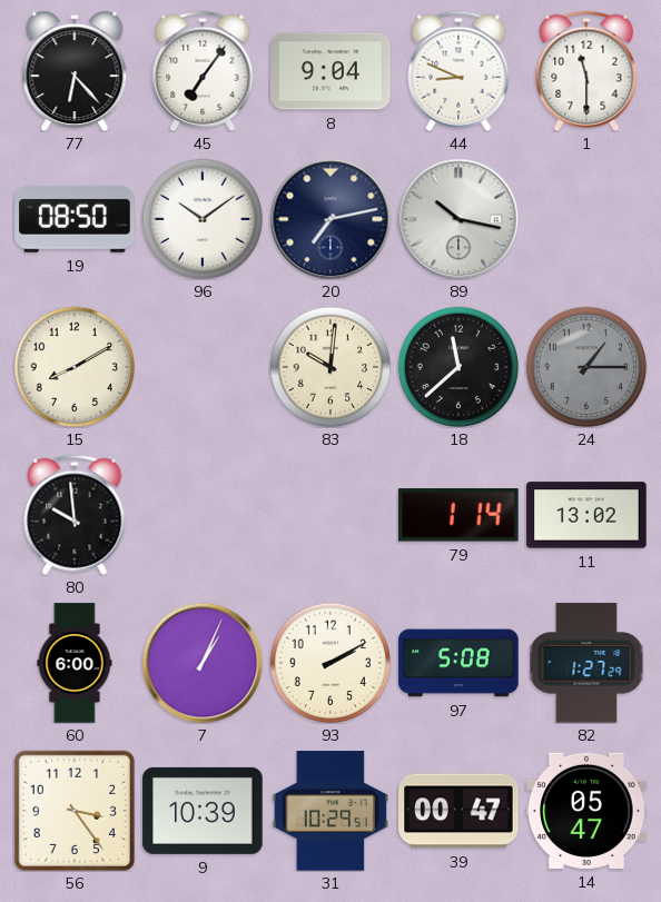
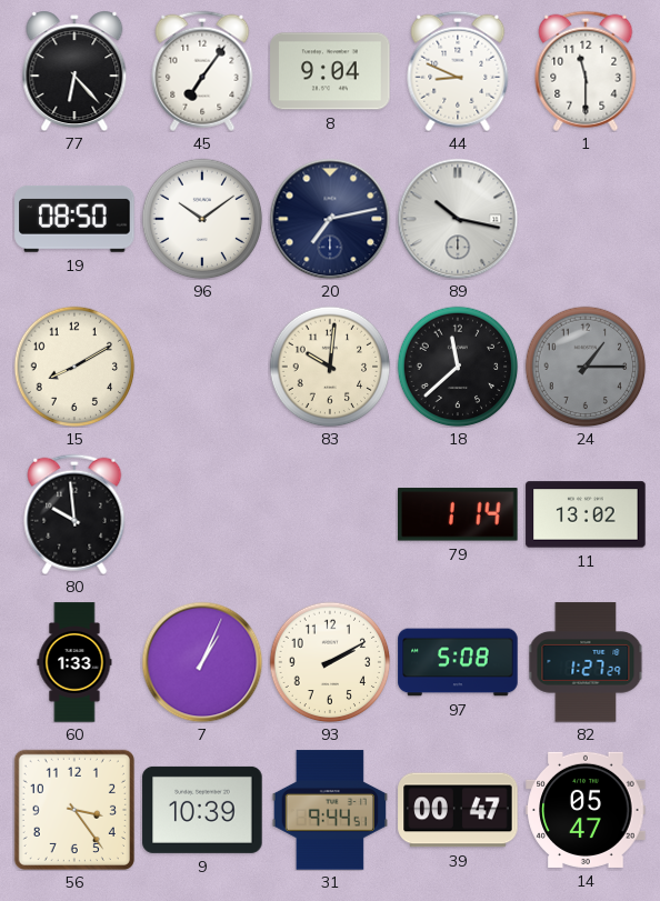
60: 6:00 -> 1:33 (74, 662)
31: 10:29 -> 9:44 (329, 810)
